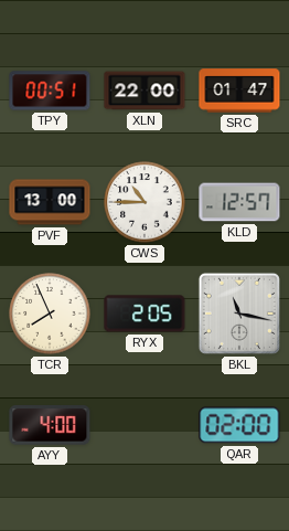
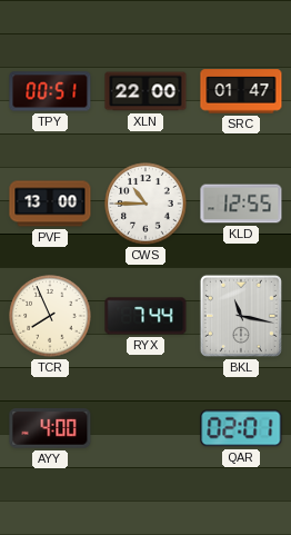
KLD: 12:57 -> 12:55 (241, 204)
RYX: 2:05 -> 7:44 (145, 316)
QAR: 02:00 -> 02:01 (241, 428)
